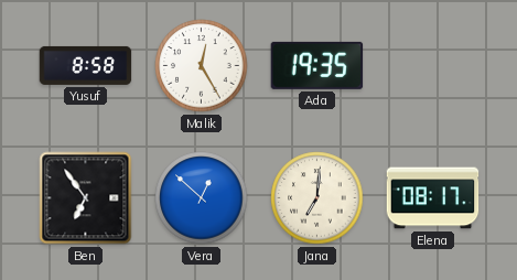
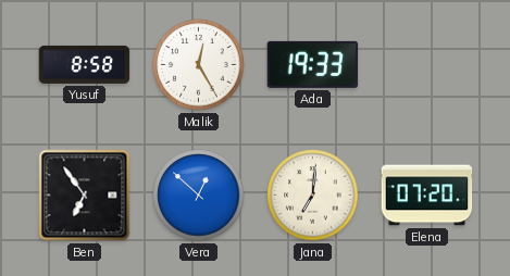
Ada: 19:35 -> 19:33 (313, 64)
Elena: 08:17 -> 07:20 (427, 196)
